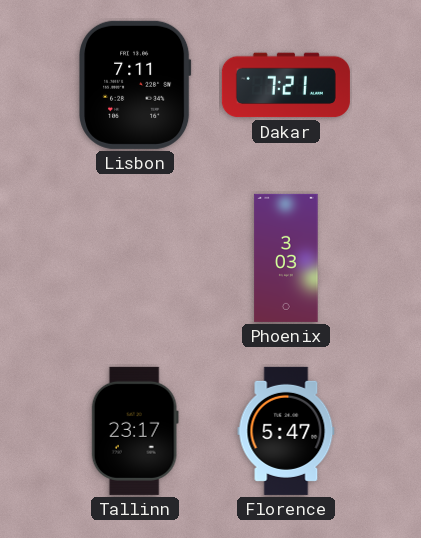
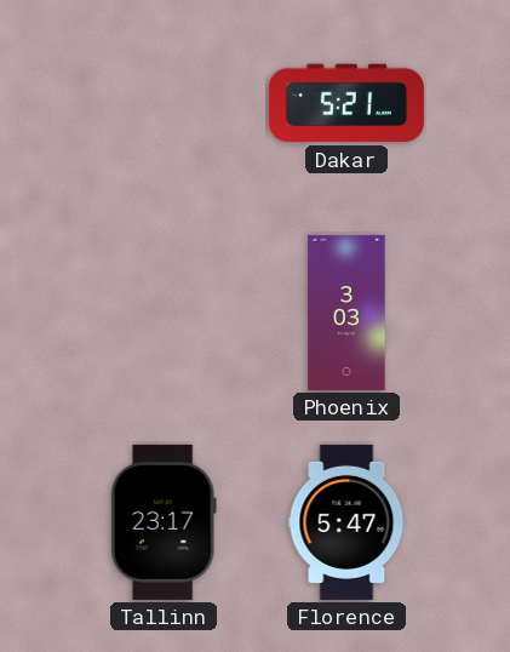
Lisbon: 7:11 -> none (136, 85)
Dakar: 7:21 -> 5:21 (346, 103)
